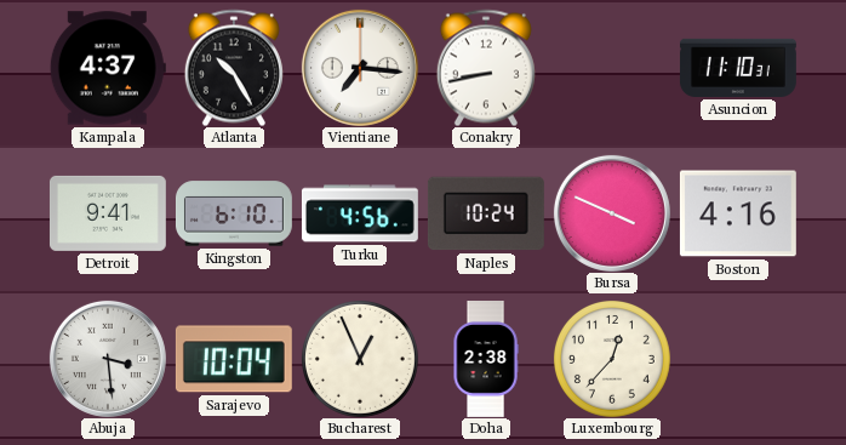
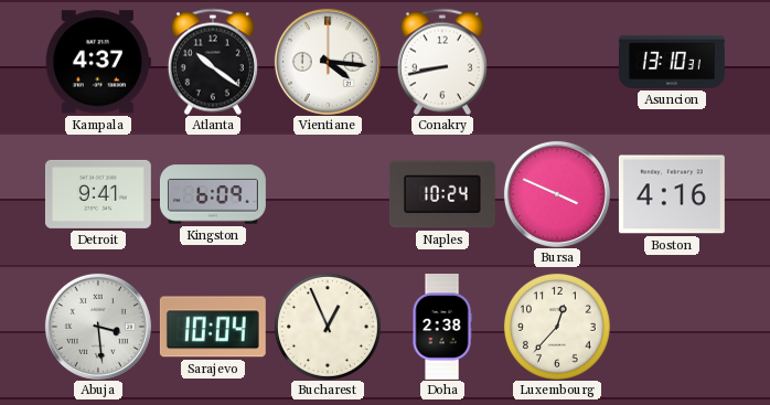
Atlanta: 10:25 -> 10:21 (213, 62)
Vientiane: 7:16 -> 4:16 (328, 62)
Asuncion: 11:10 -> 13:10 (672, 62)
Kingston: 6:10 -> 6:09 (213, 194)
Turku: 4:56 -> none (360, 213)
